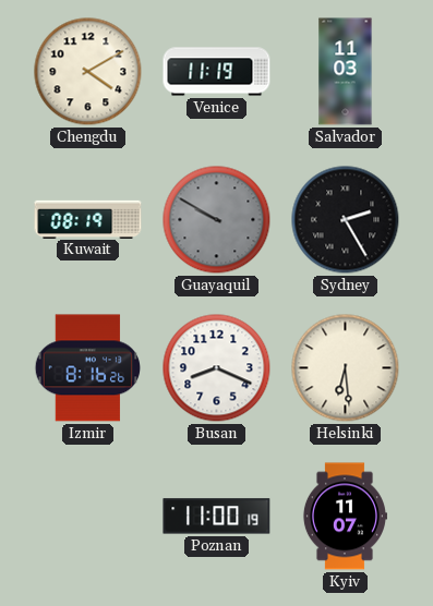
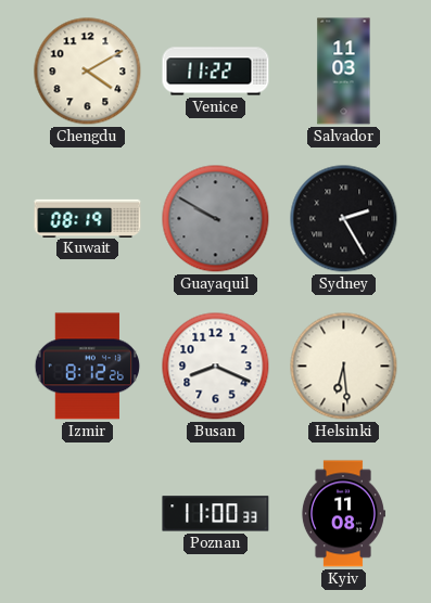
Venice: 11:19 -> 11:22 (216, 72)
Izmir: 8:16 -> 8:12 (87, 367)
Poznan: 11:00:19 -> 11:00:33 (216, 514)
Kyiv: 11:07 -> 11:08 (343, 514)
